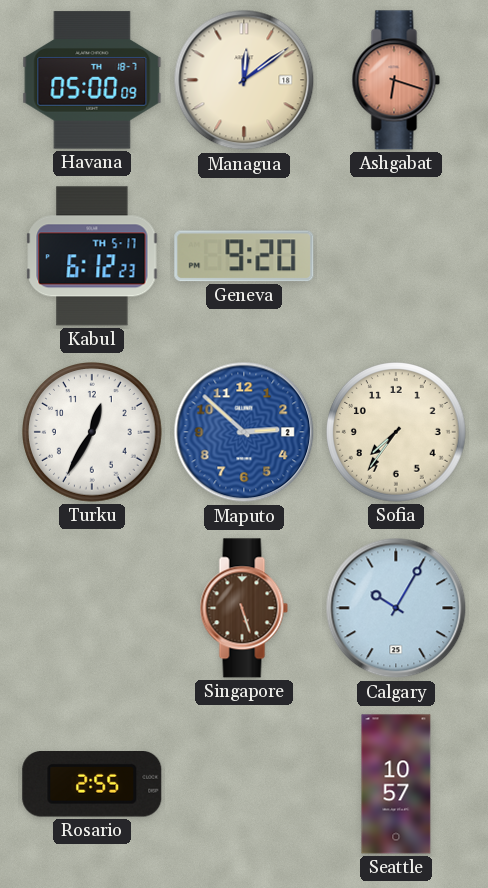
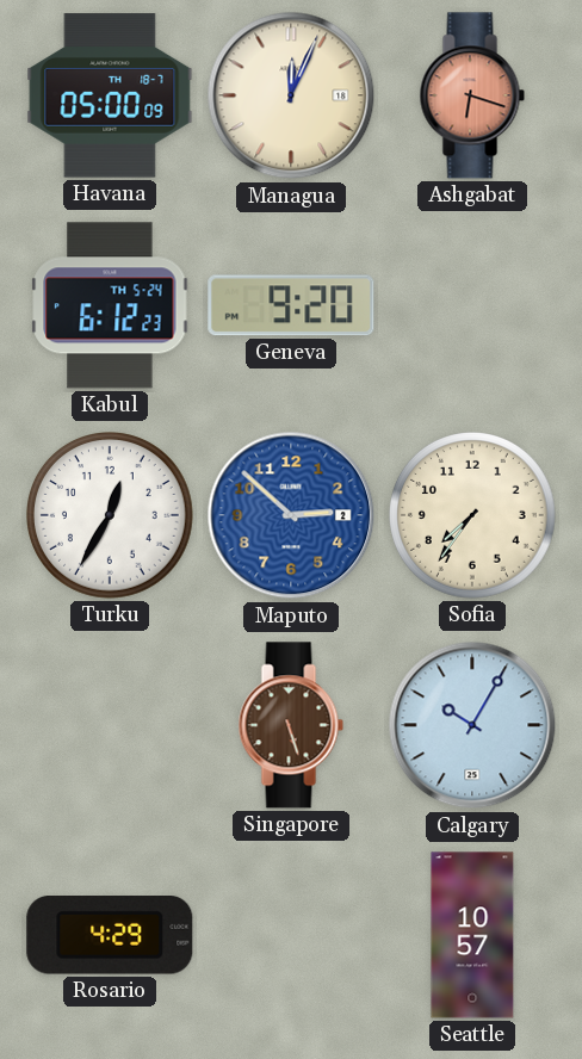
Managua: 12:09 -> 12:04 (291, 95)
Kabul date: TH 5-17 -> TH 5-24 (110, 305)
Rosario: 2:55 -> 4:29 (110, 936)
